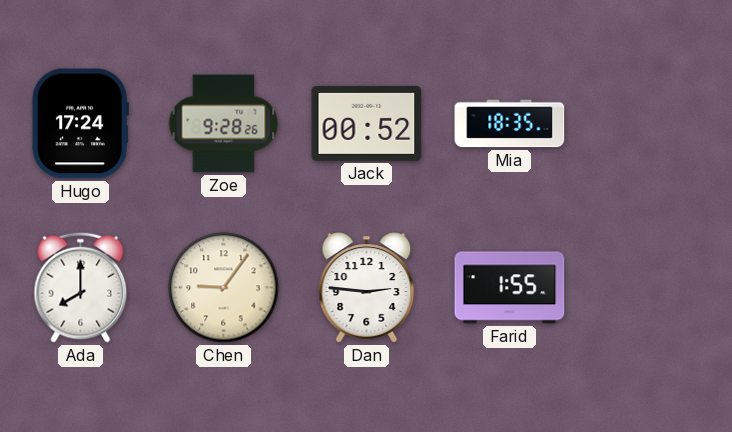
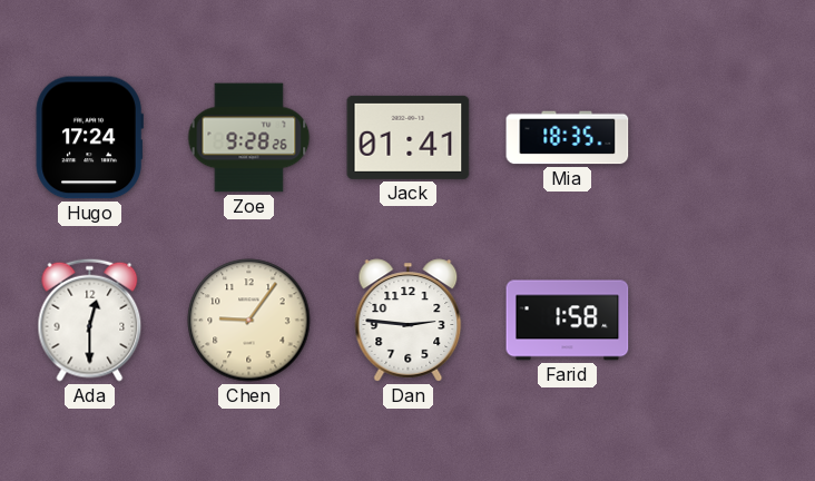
Jack: 00:52 -> 01:41 (409, 137)
Ada: 8:00 -> 12:30 (90, 320)
Farid: 1:55 -> 1:58 (568, 321)
